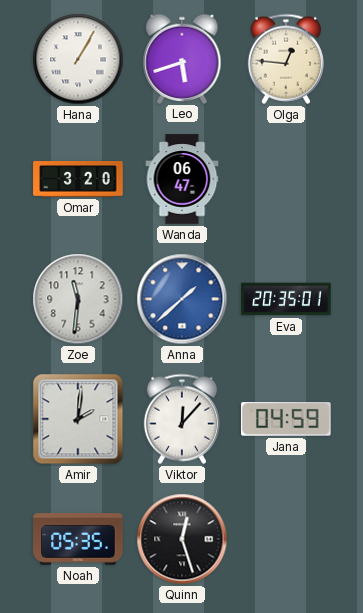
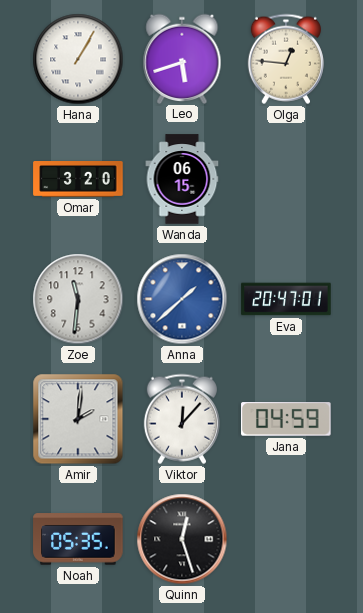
Wanda: 06:47 -> 06:15 (182, 179)
Eva: 20:35 -> 20:47 (286, 299)
